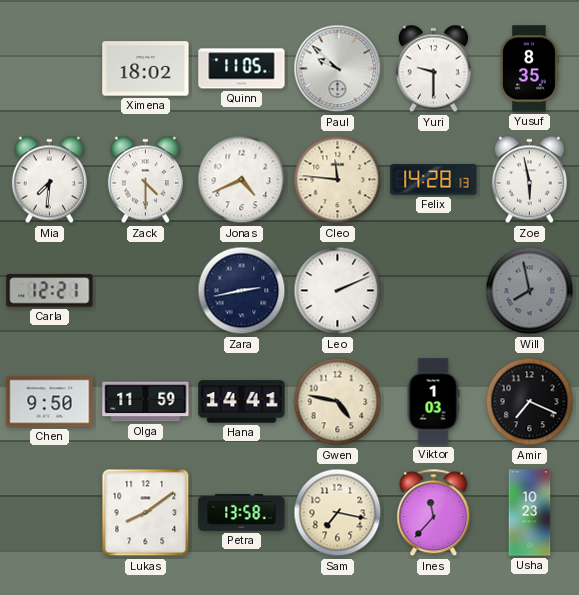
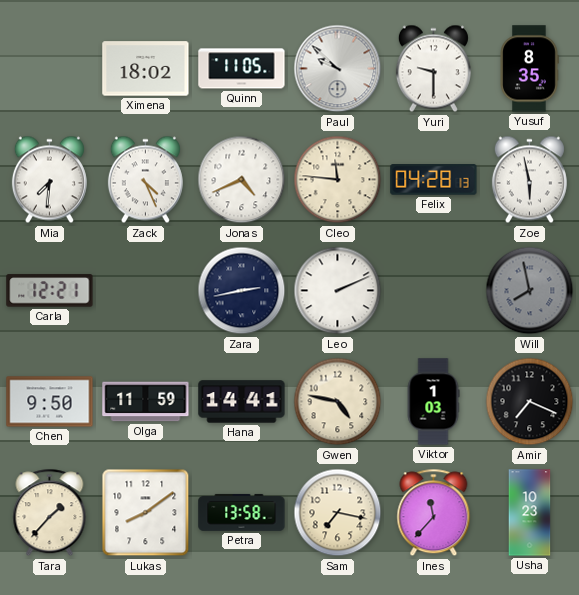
Zack: 4:30 -> 4:26 (145, 180)
Felix: 14:28 -> 04:28 (434, 180)
Tara: none -> 1:37 (50, 513)
